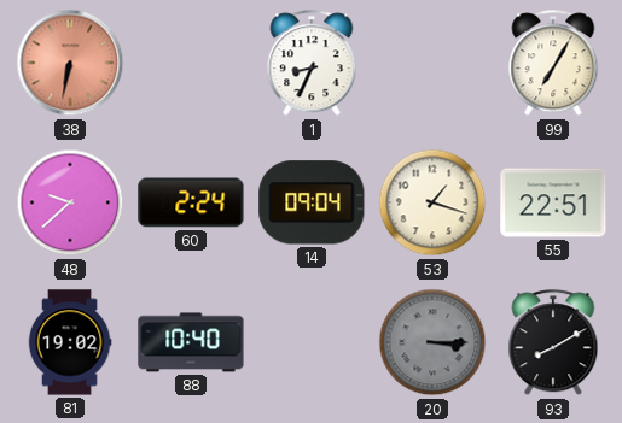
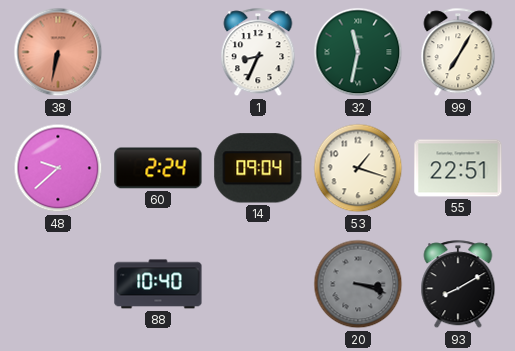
32: none -> 11:32 (358, 52)
81: 19:02 -> none (70, 342)
20: 3:15 -> 3:18 (358, 284)
